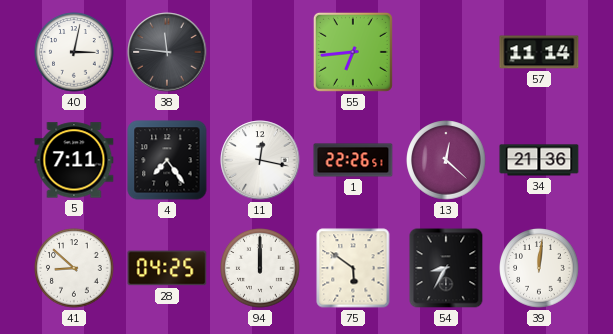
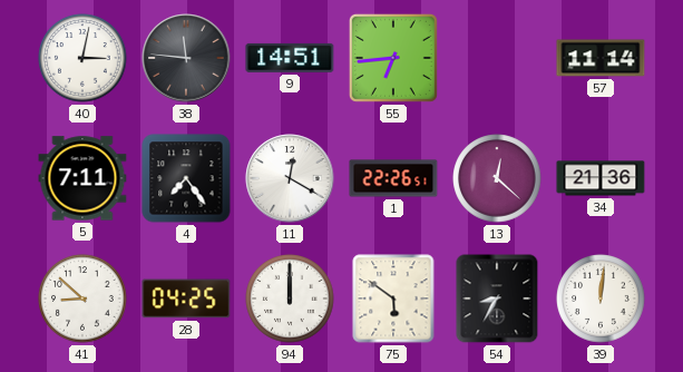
9: none -> 14:51 (290, 58)
11: 12:17 -> 12:20 (290, 178)
